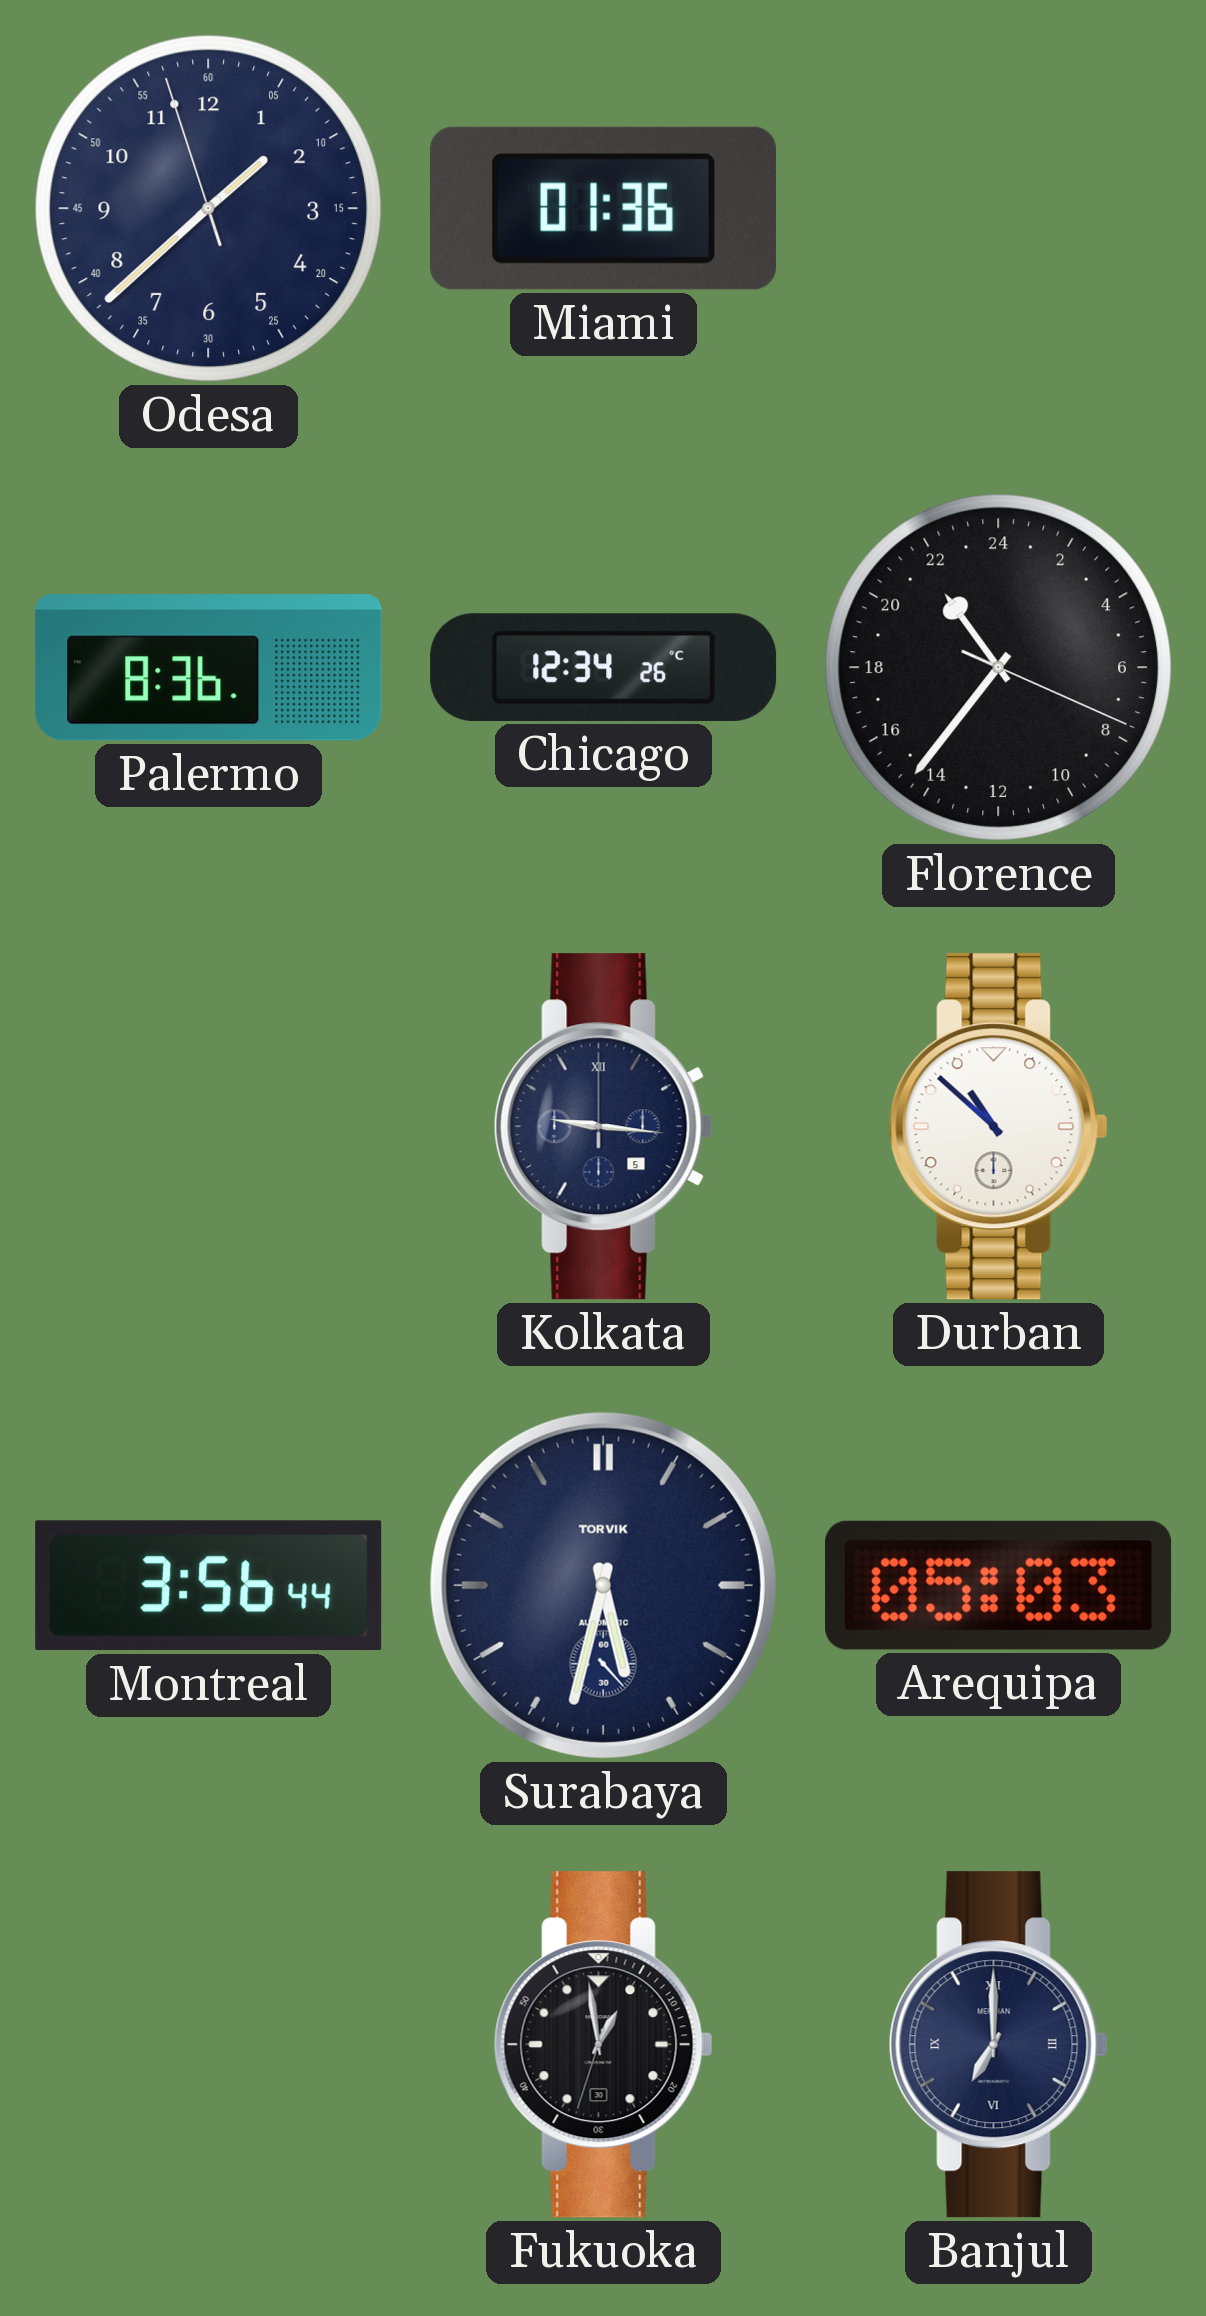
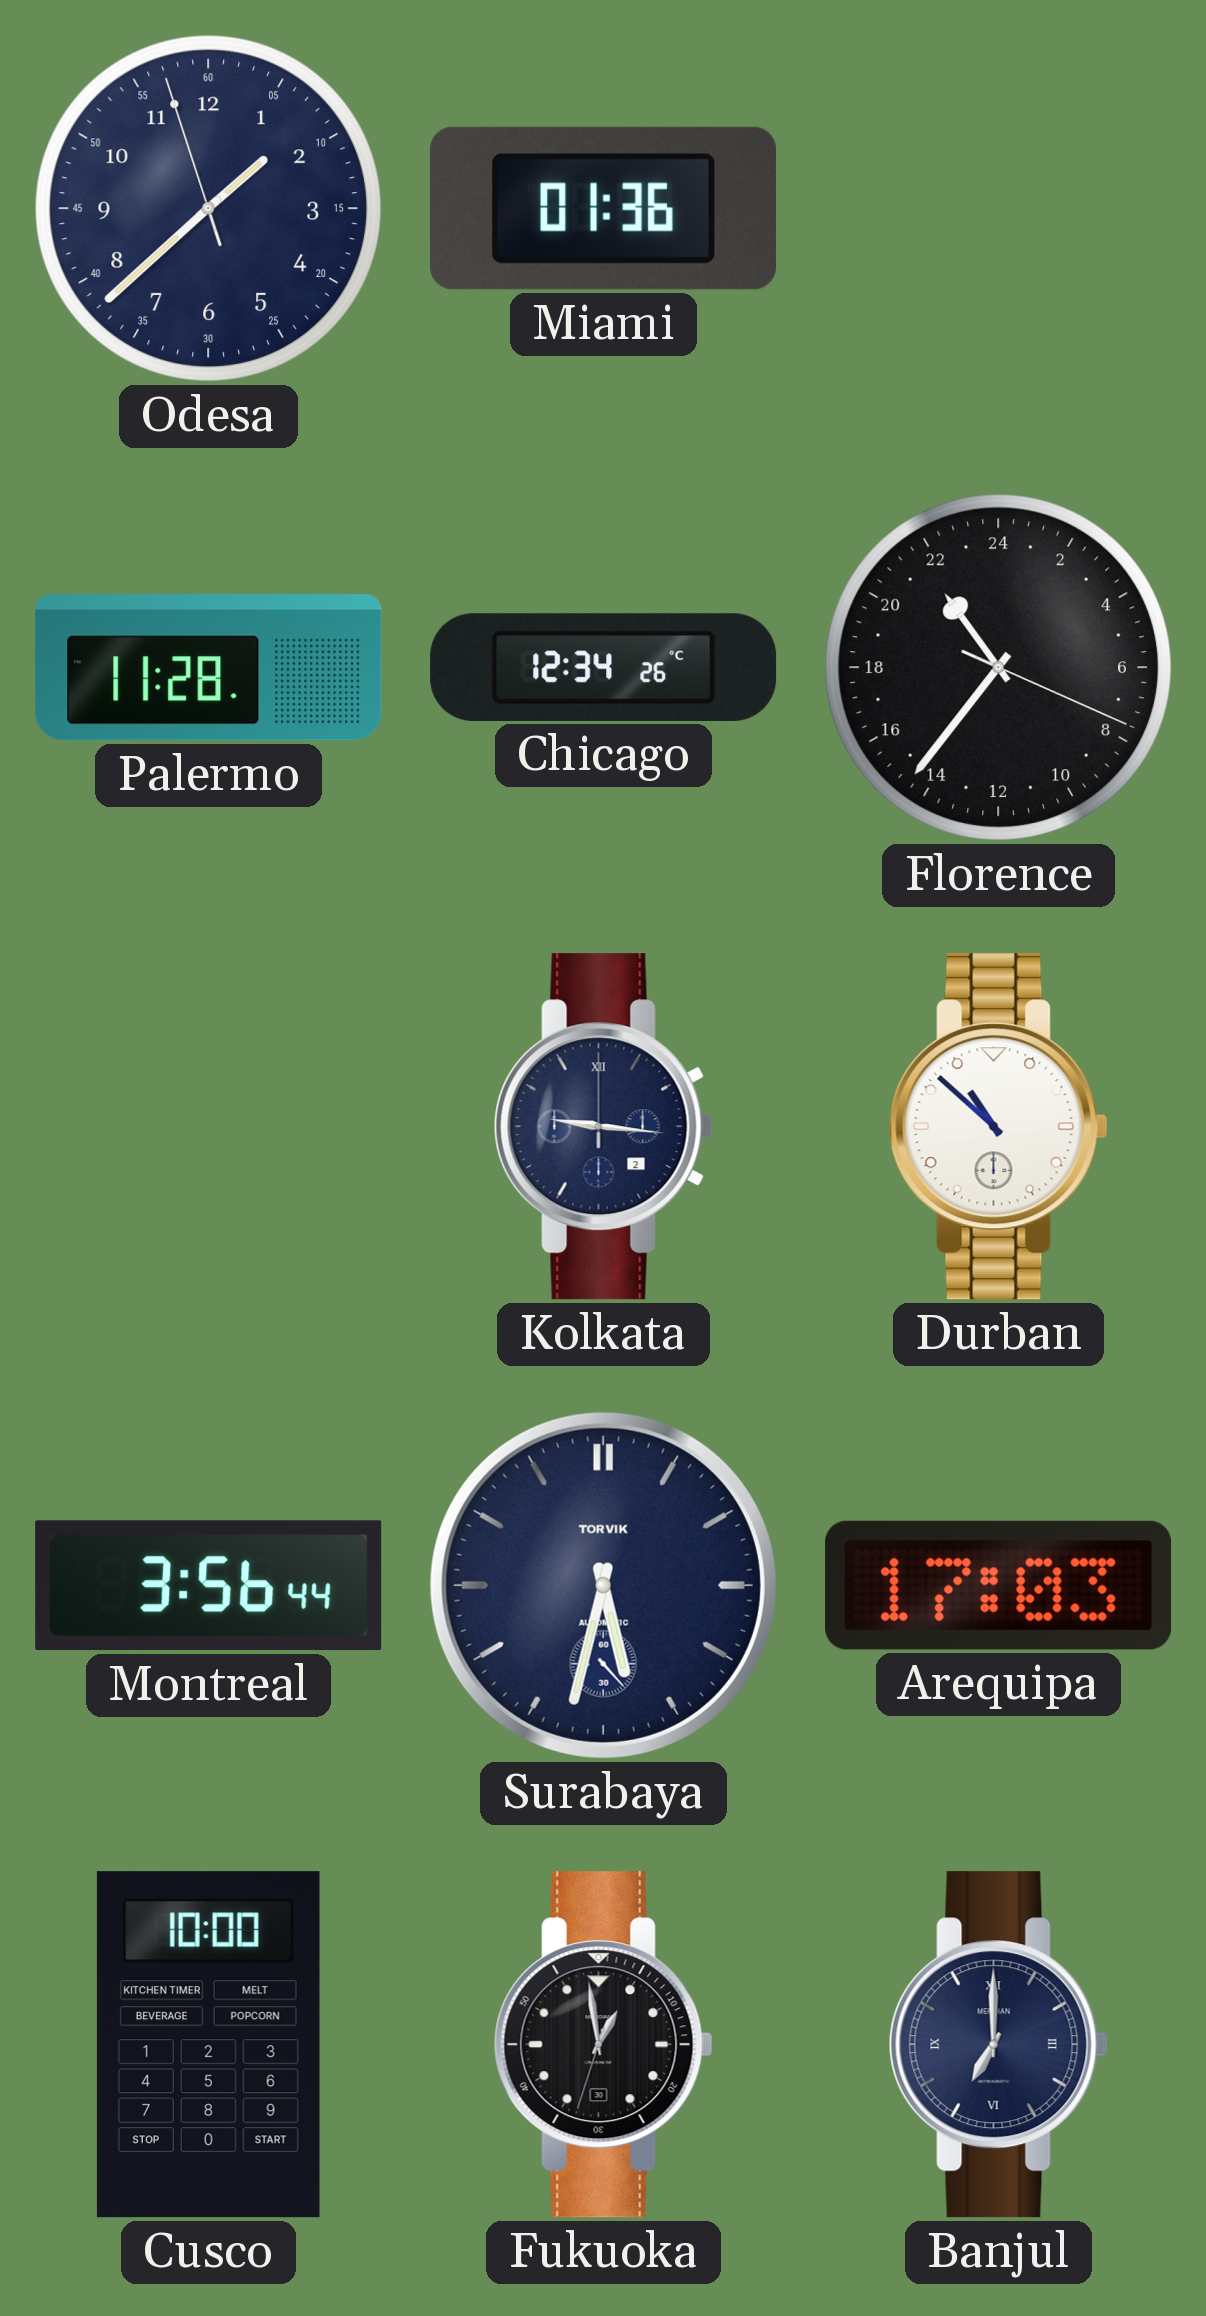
Palermo: 8:36 -> 11:28 (209, 668)
Kolkata date: 5 -> 2 (603, 1127)
Arequipa: 05:03 -> 17:03 (999, 1585)
Cusco: none -> 10:00 (208, 2045)
